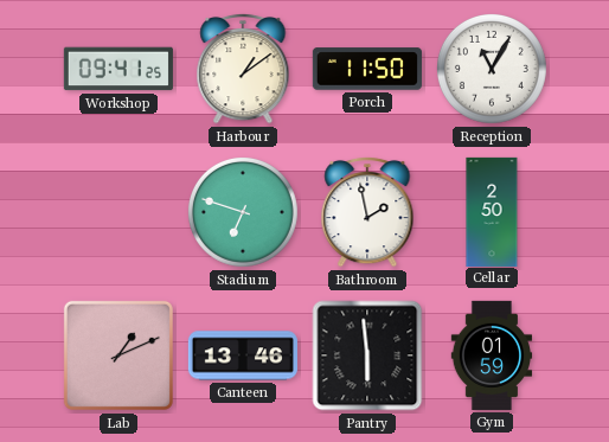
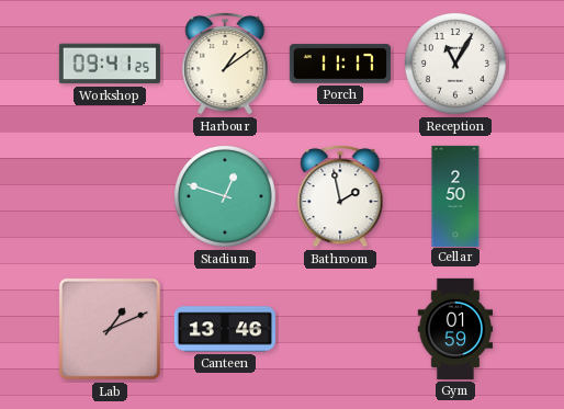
Porch: 11:50 -> 11:17 (340, 64)
Stadium: 6:48 -> 12:48 (225, 196)
Pantry: 5:59 -> none (367, 355)
